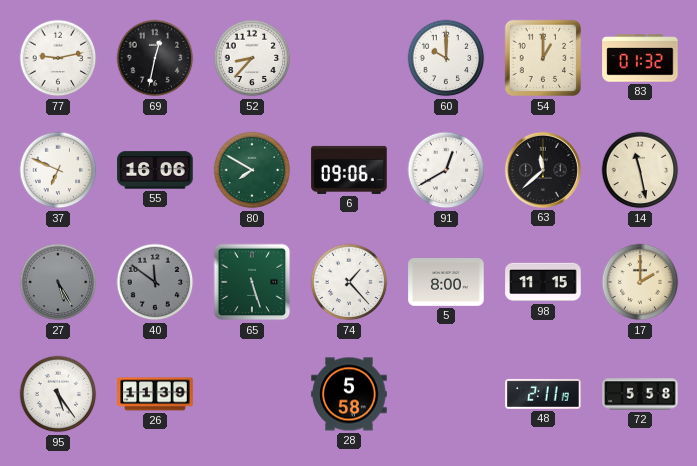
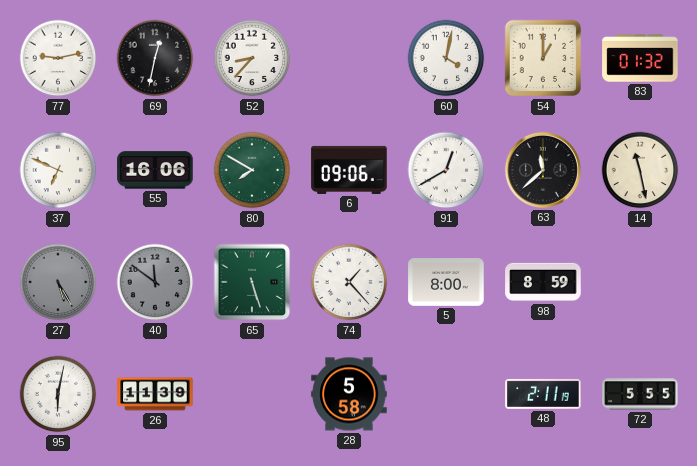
60: 10:00 -> 4:02 (446, 58)
98: 11:15 -> 8:59 (543, 282)
17: 2:00 -> none (640, 282)
95: 5:24 -> 6:02 (58, 394)
72: 5:58 -> 5:55 (640, 394)
